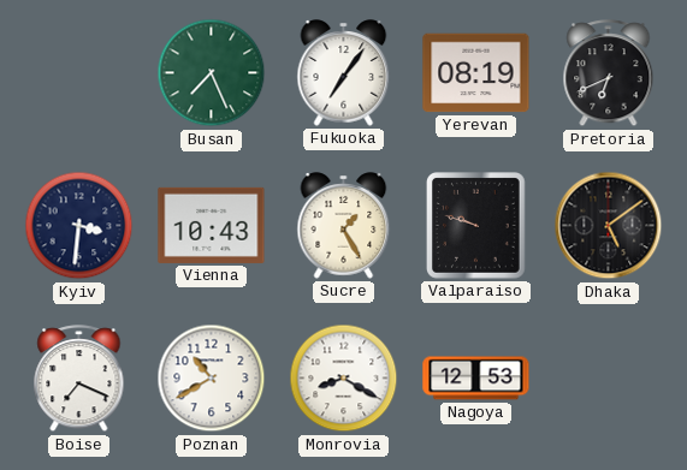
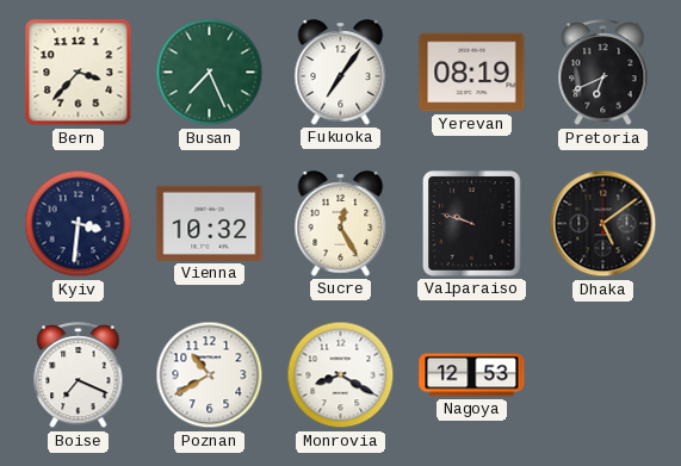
Bern: none -> 3:37 (79, 73)
Vienna: 10:43 -> 10:32 (210, 223)
Sucre: 1:25 -> 12:25 (341, 224)
